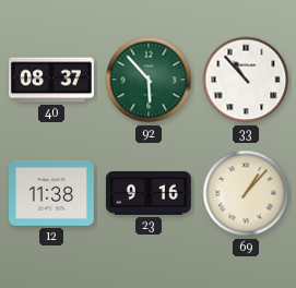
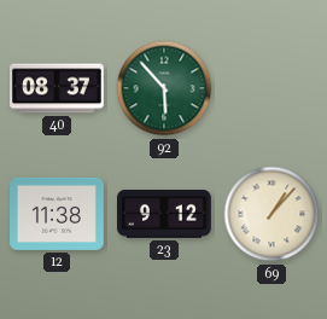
33: 10:53 -> none (246, 80)
23: 9:16 -> 9:12 (165, 215)
